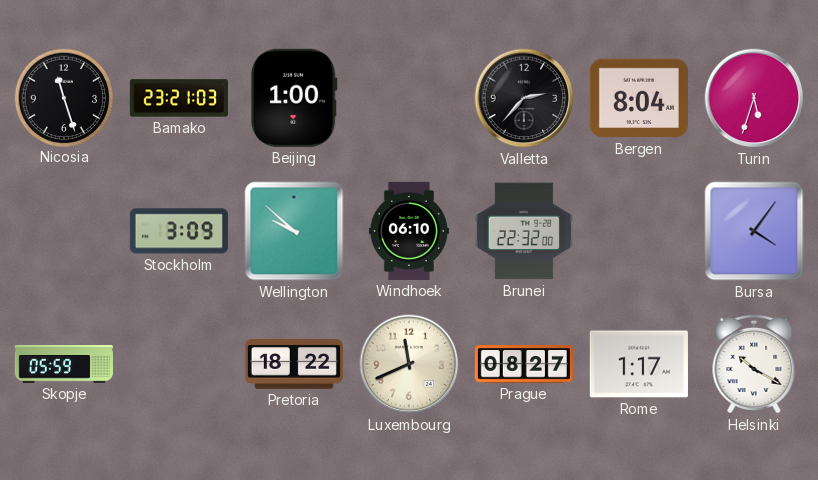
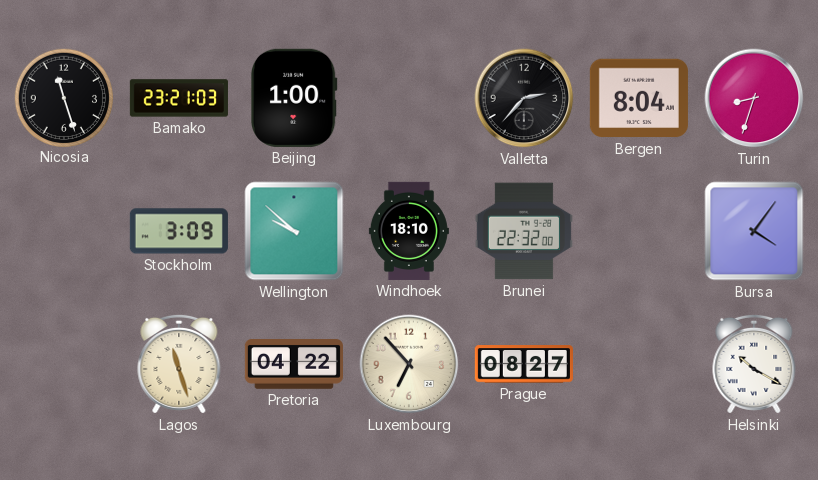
Turin: 5:33 -> 8:33 (754, 98)
Windhoek: 06:10 -> 18:10 (409, 231)
Skopje: 05:59 -> none (64, 364)
Lagos: none -> 11:27 (179, 364)
Pretoria: 18:22 -> 04:22 (294, 365)
Luxembourg: 11:41 -> 6:53 (409, 364)
Rome: 1:17 -> none (639, 364)
